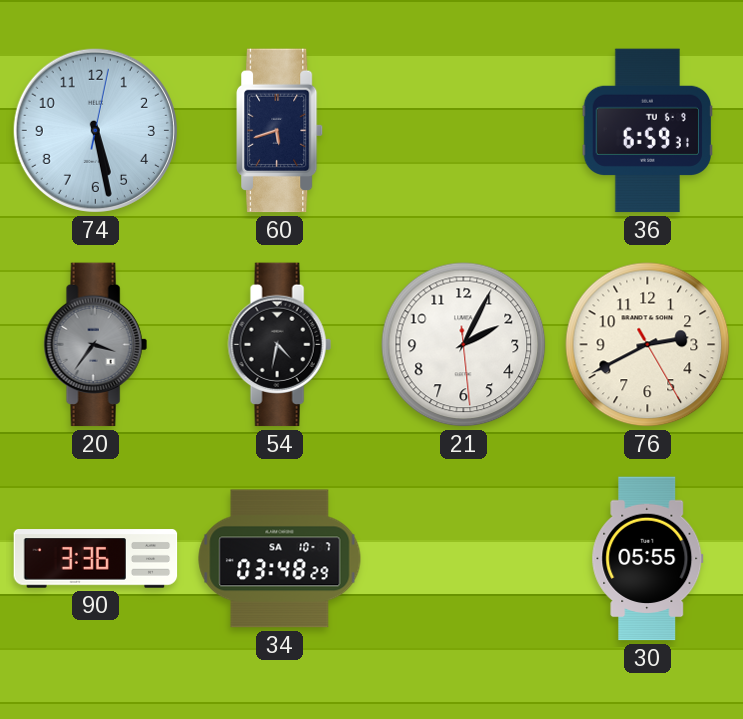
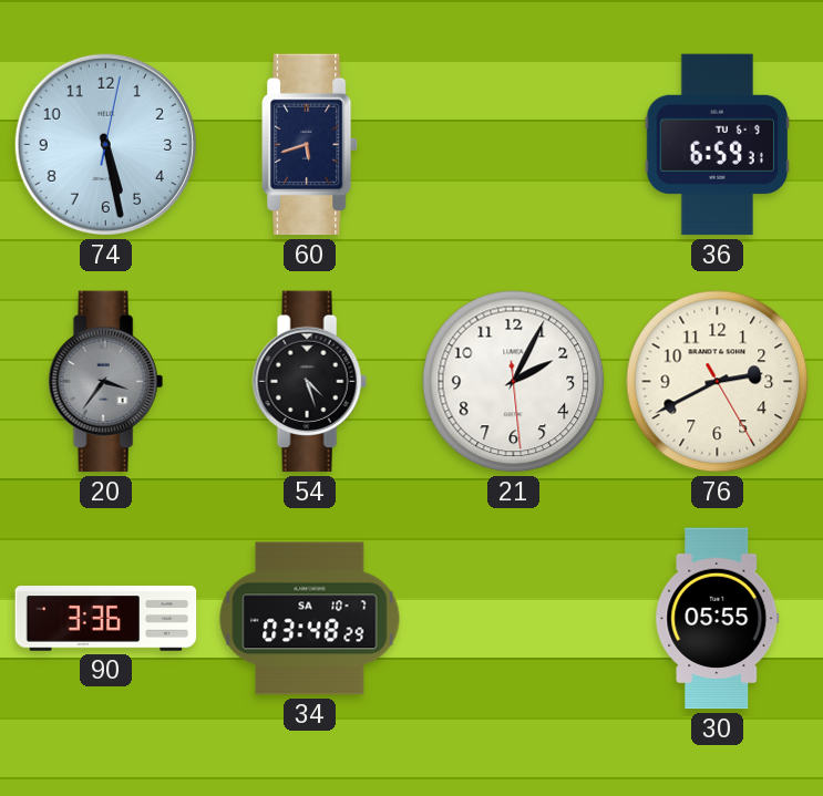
54: 4:32 -> 4:27 (309, 382)
